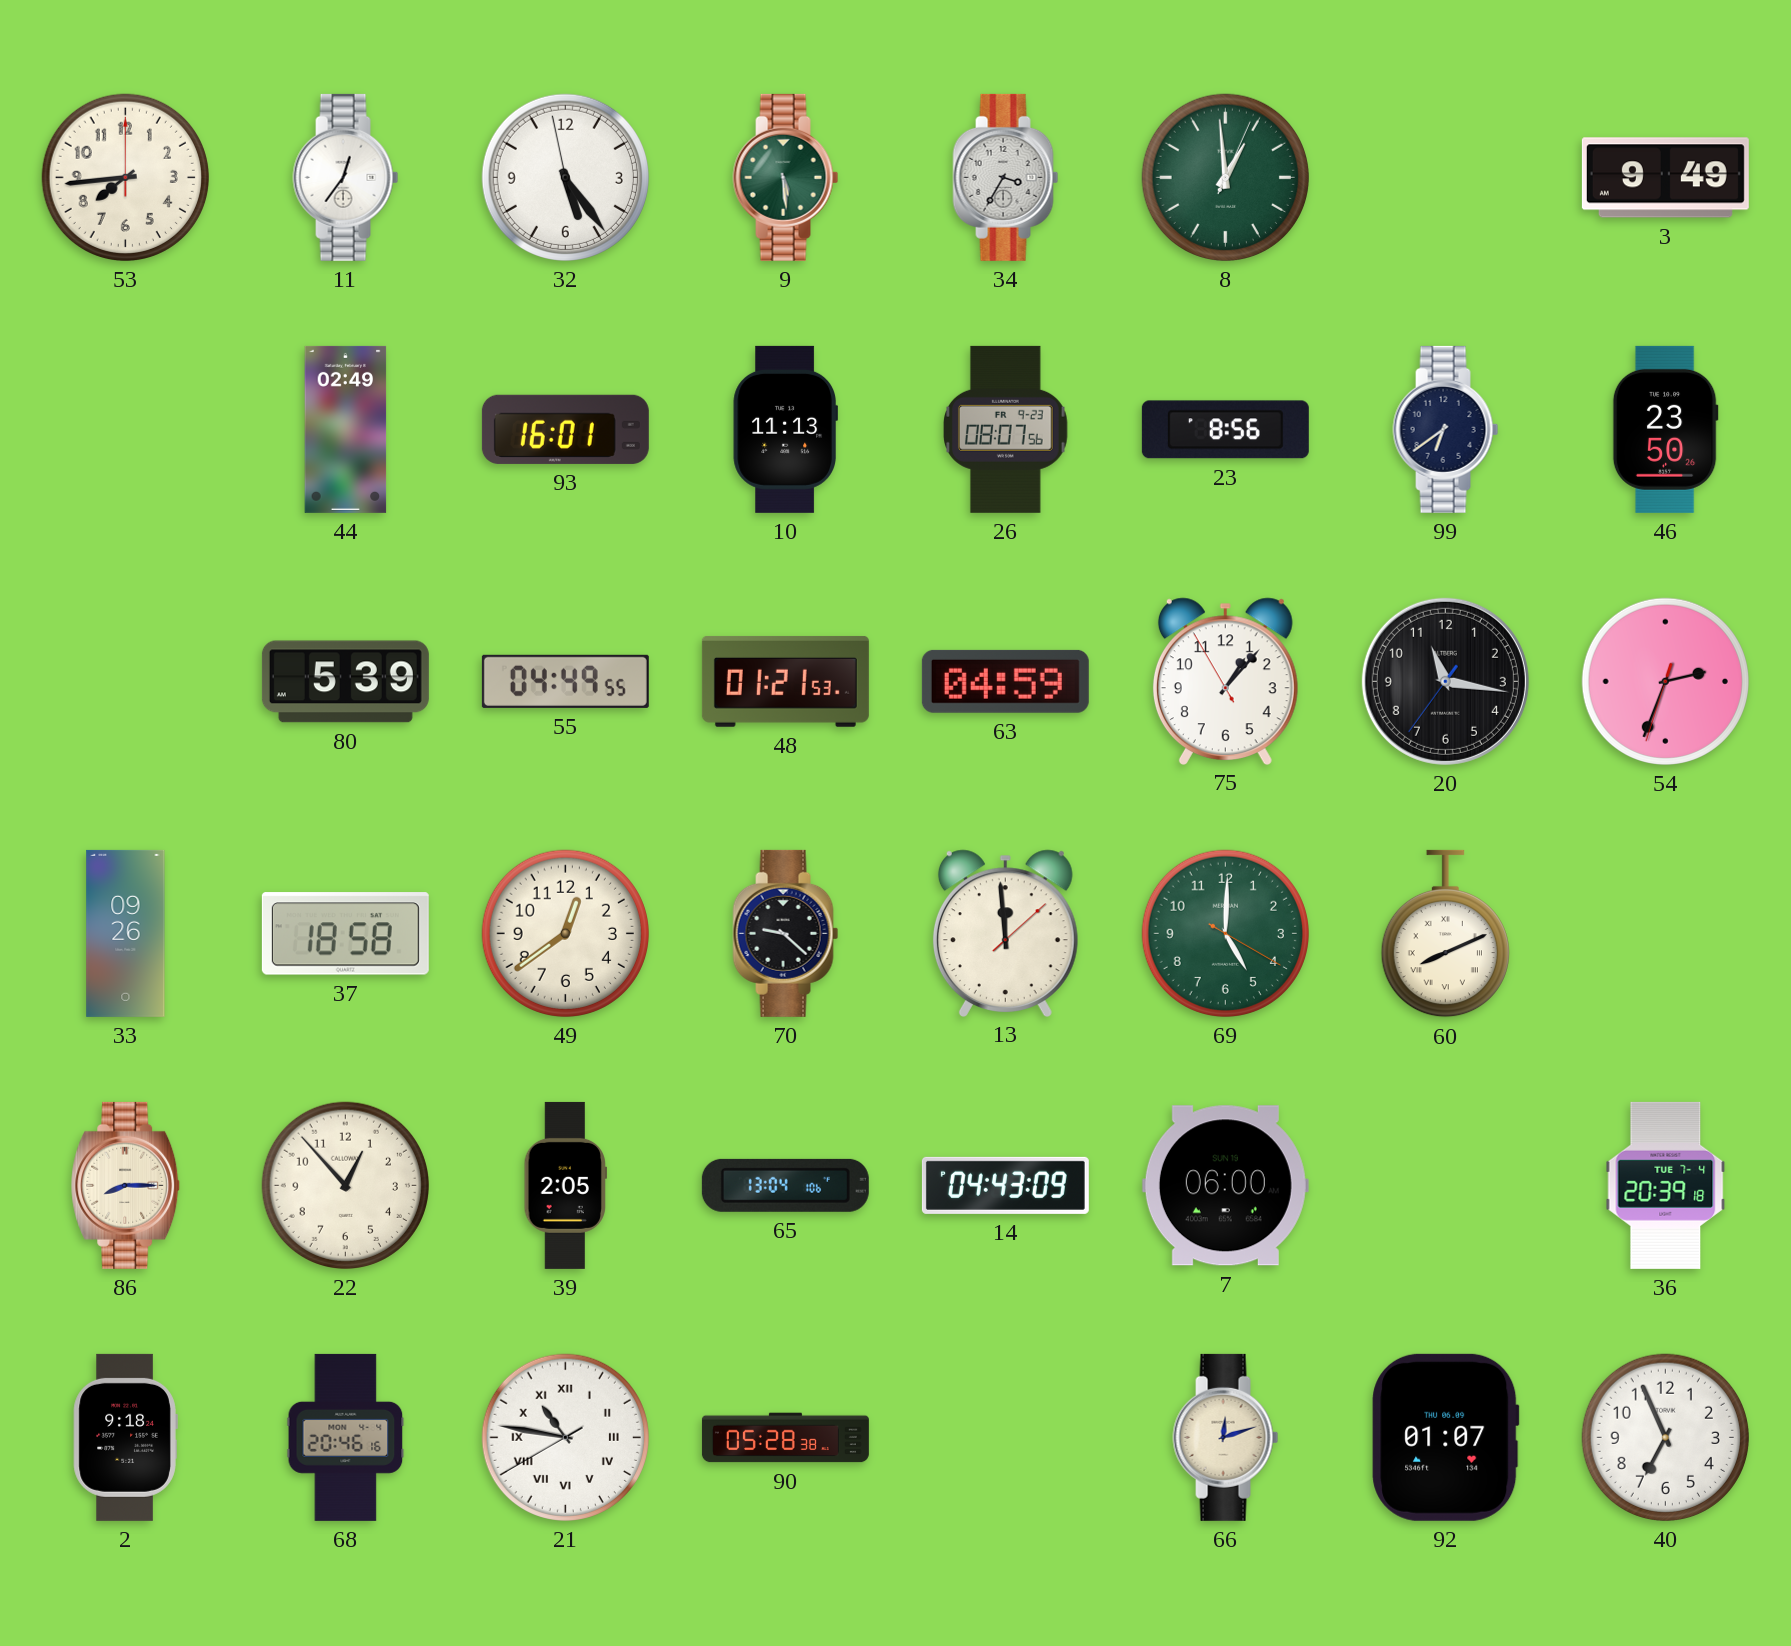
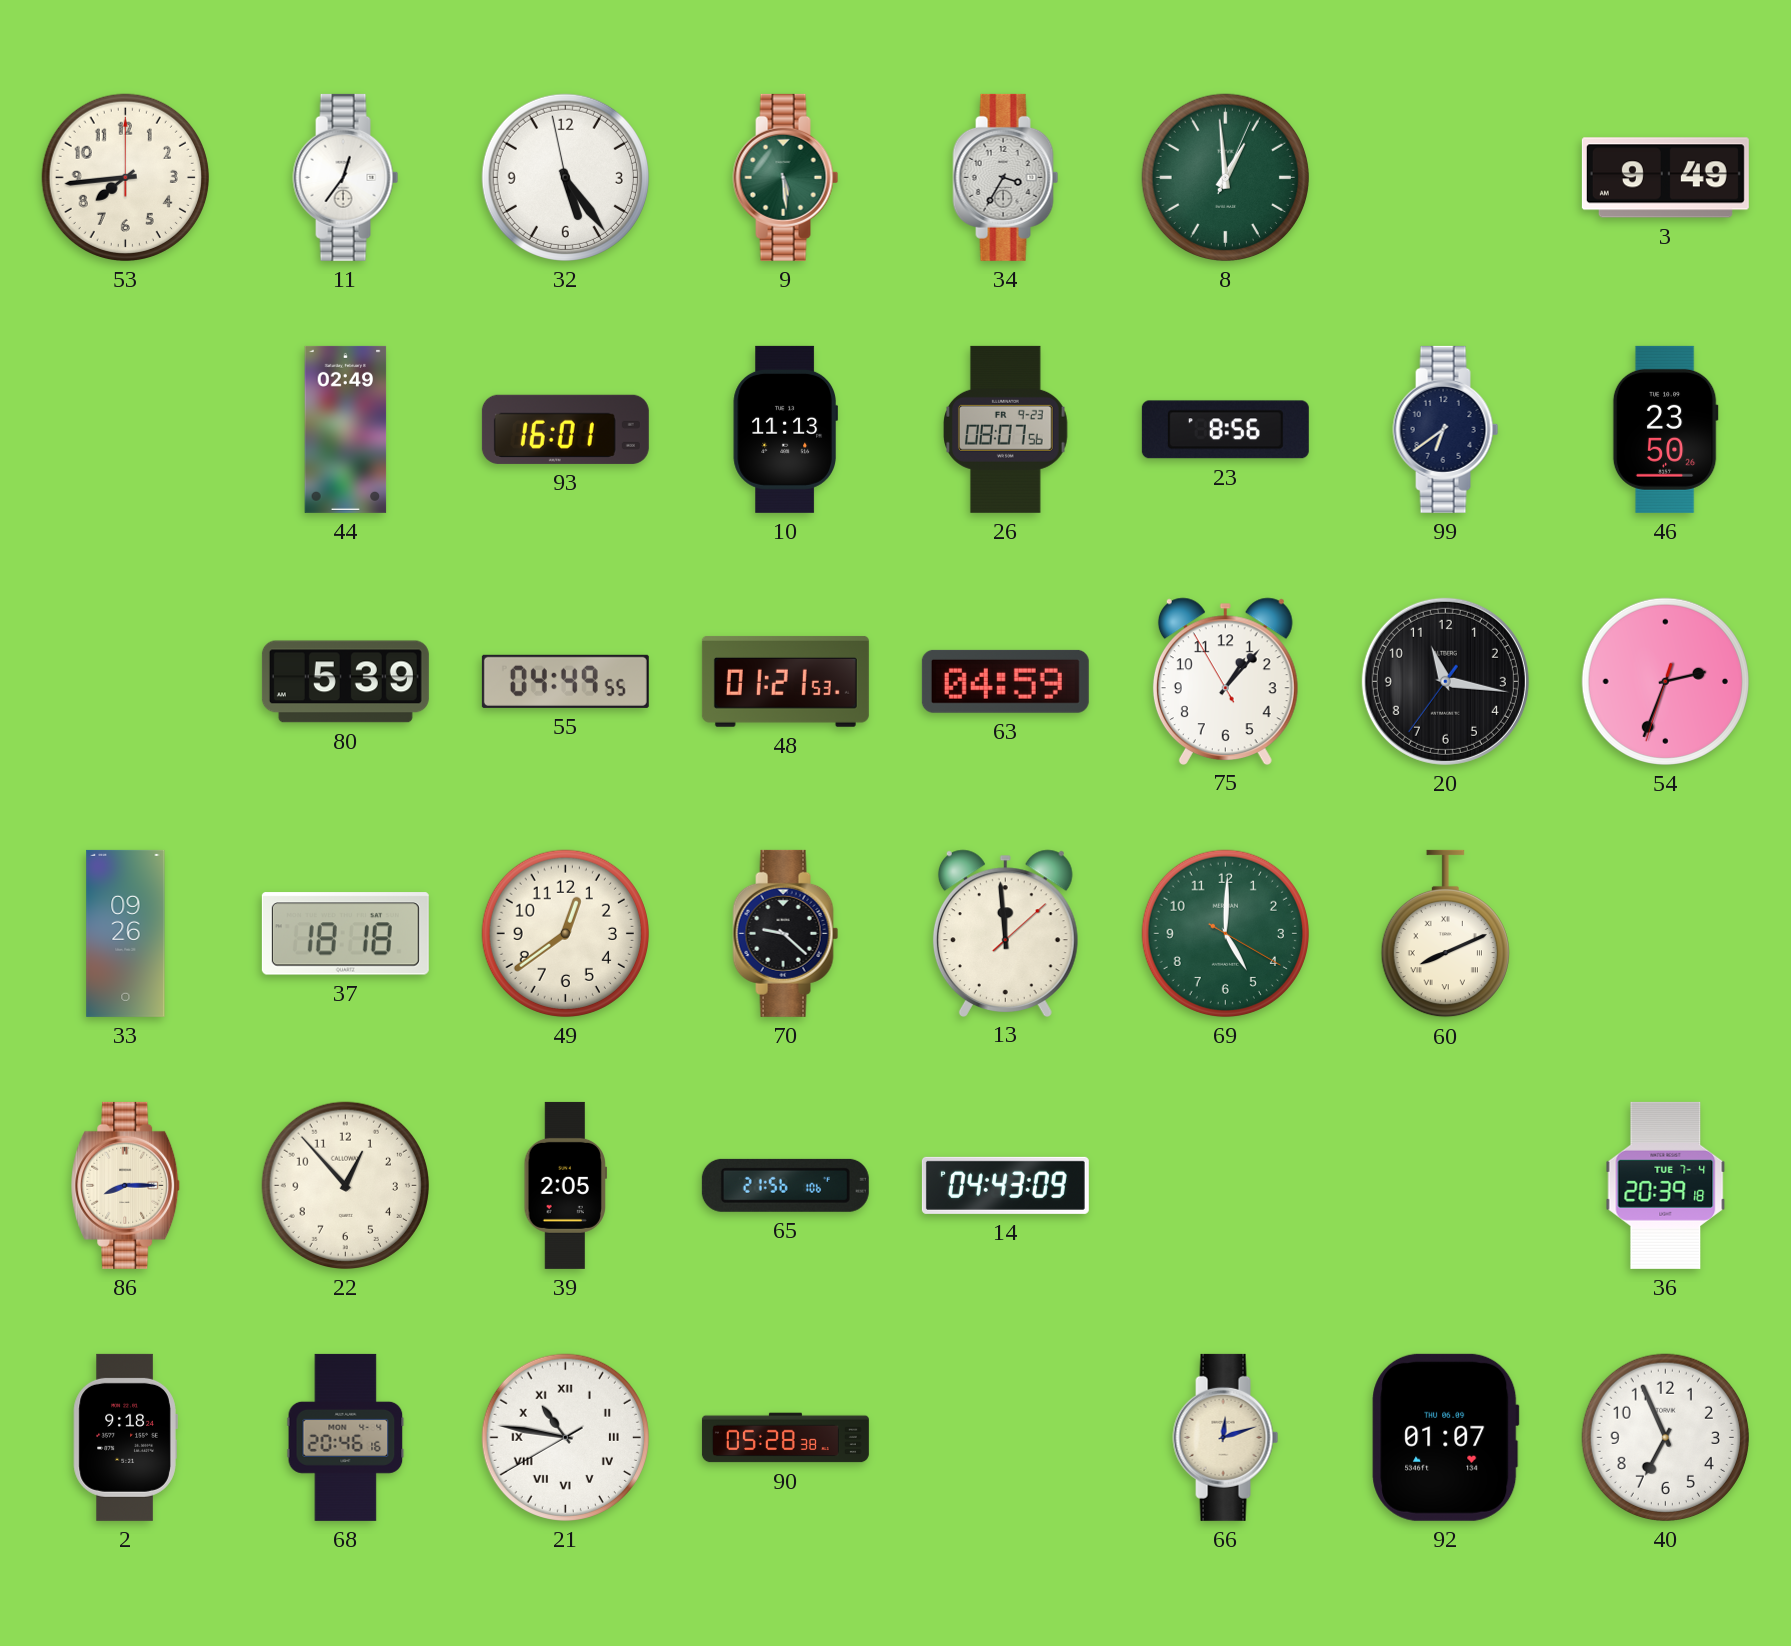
37: 18:58 -> 18:18 (345, 934)
65: 13:04 -> 21:56 (785, 1185)
7: 06:00 -> none (1225, 1186)
